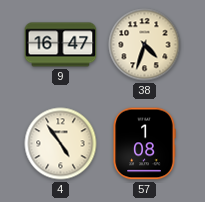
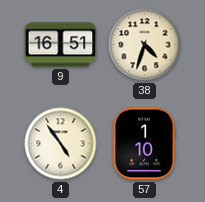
9: 16:47 -> 16:51 (61, 45)
57: 1:08 -> 1:10 (144, 144)
